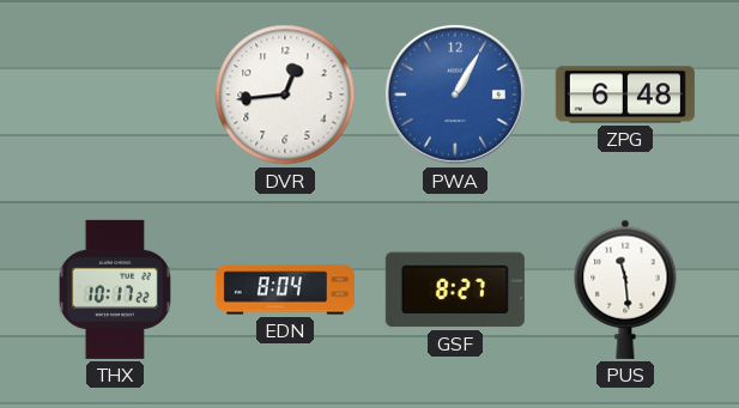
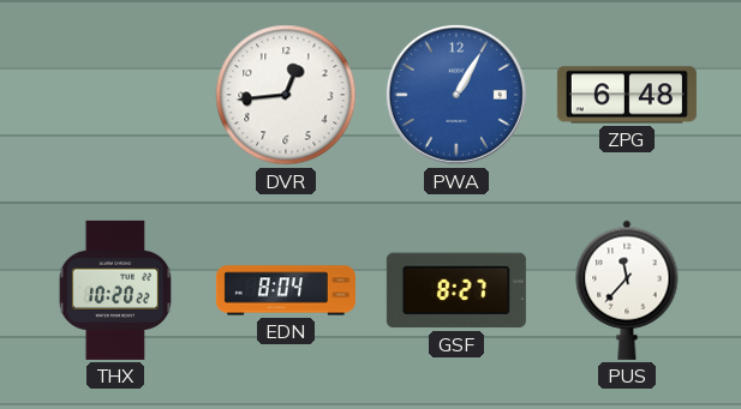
THX: 10:17 -> 10:20 (115, 290)
PUS: 11:29 -> 11:37 (627, 290)
